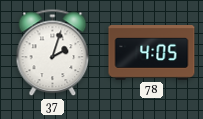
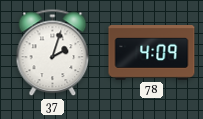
78: 4:05 -> 4:09 (152, 53)
